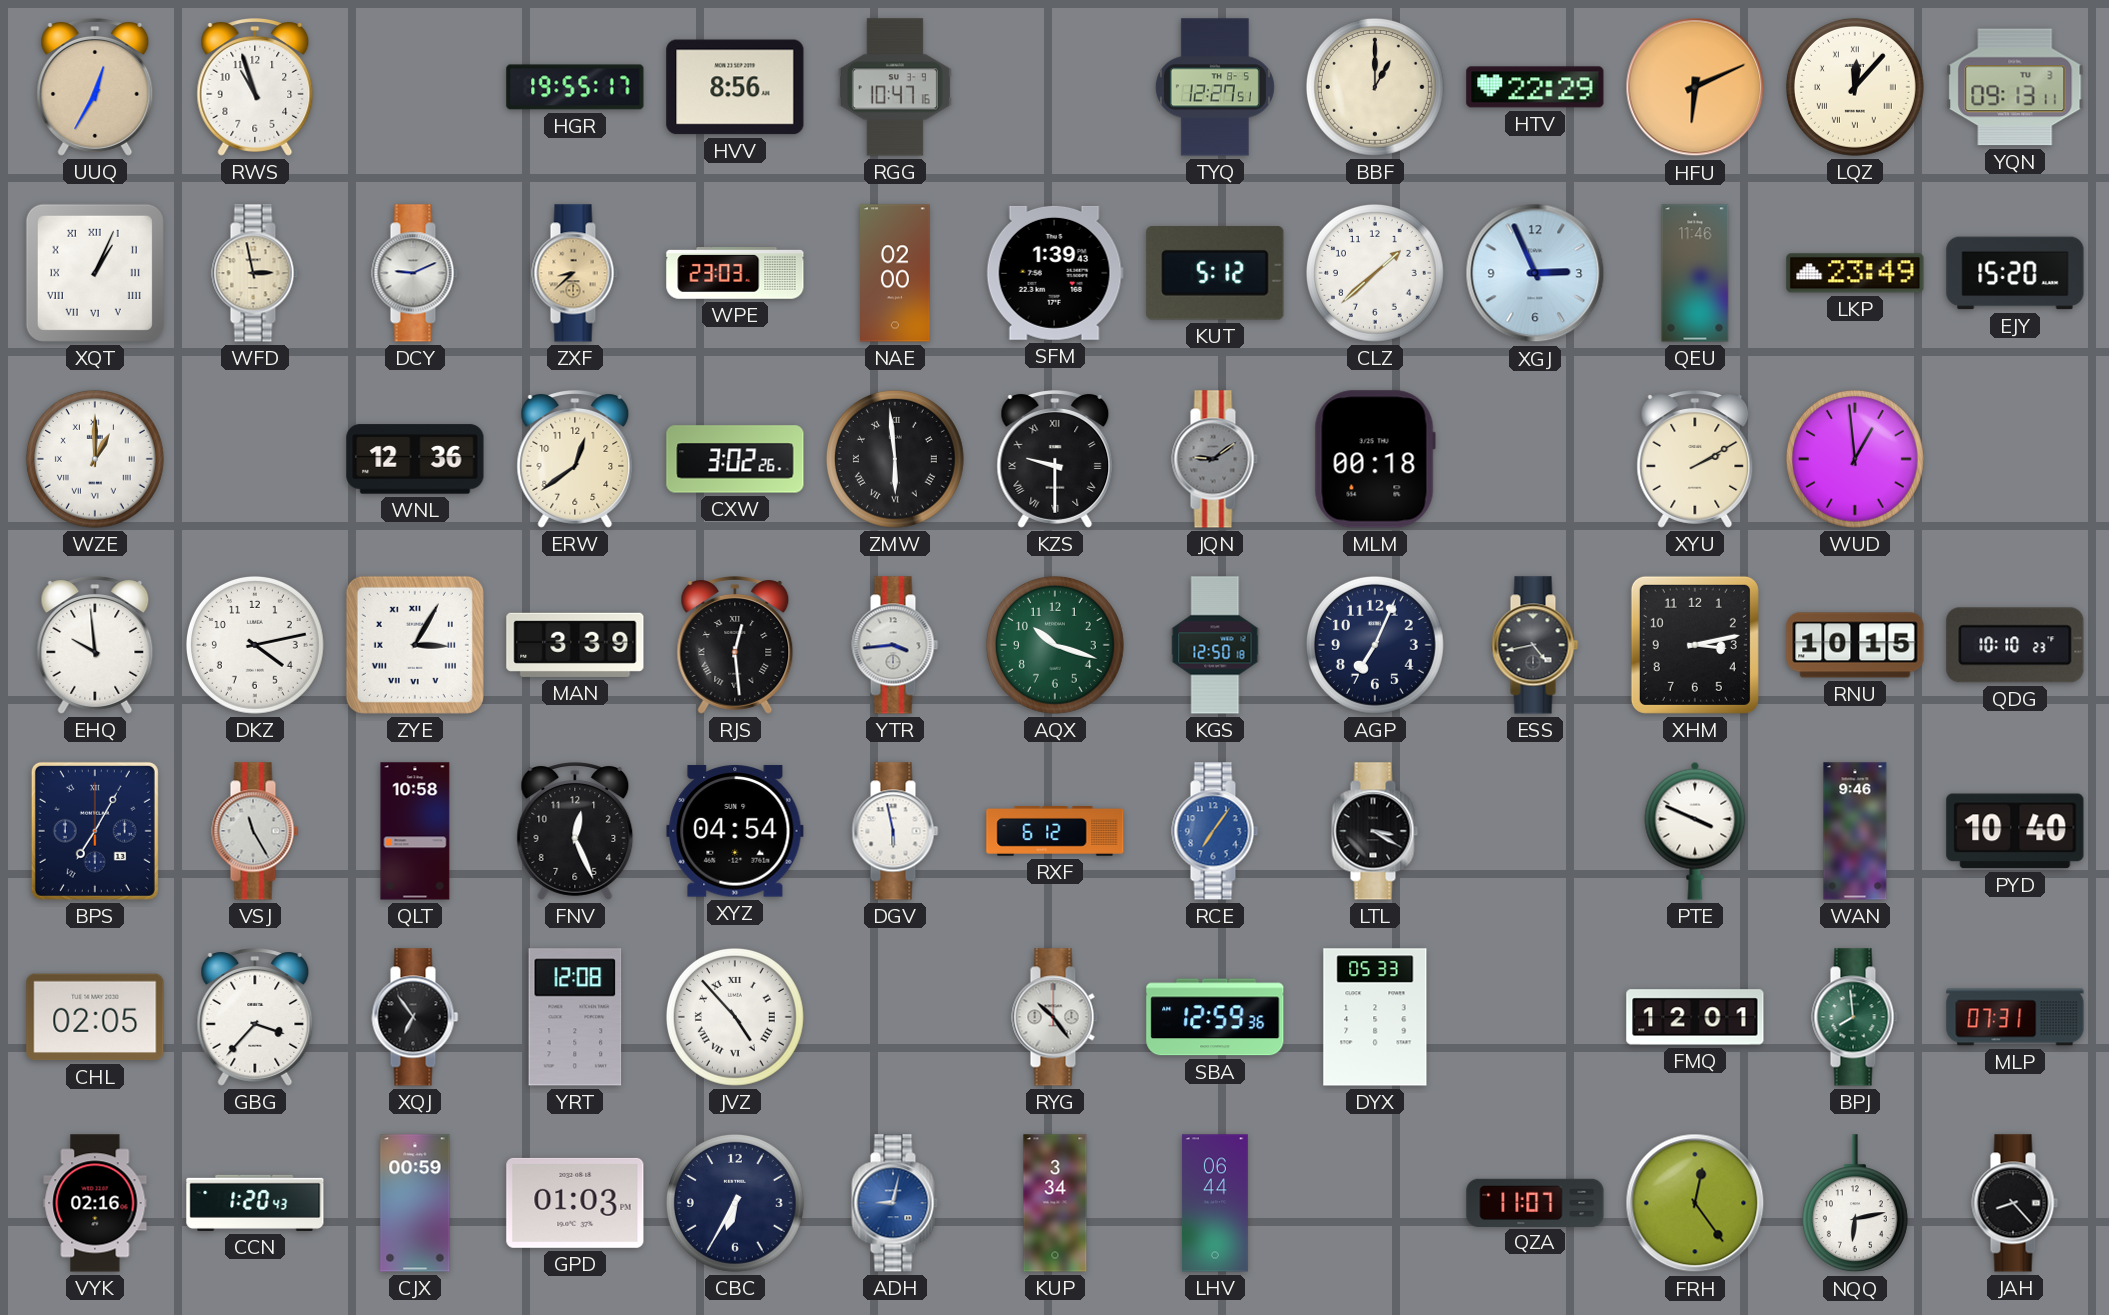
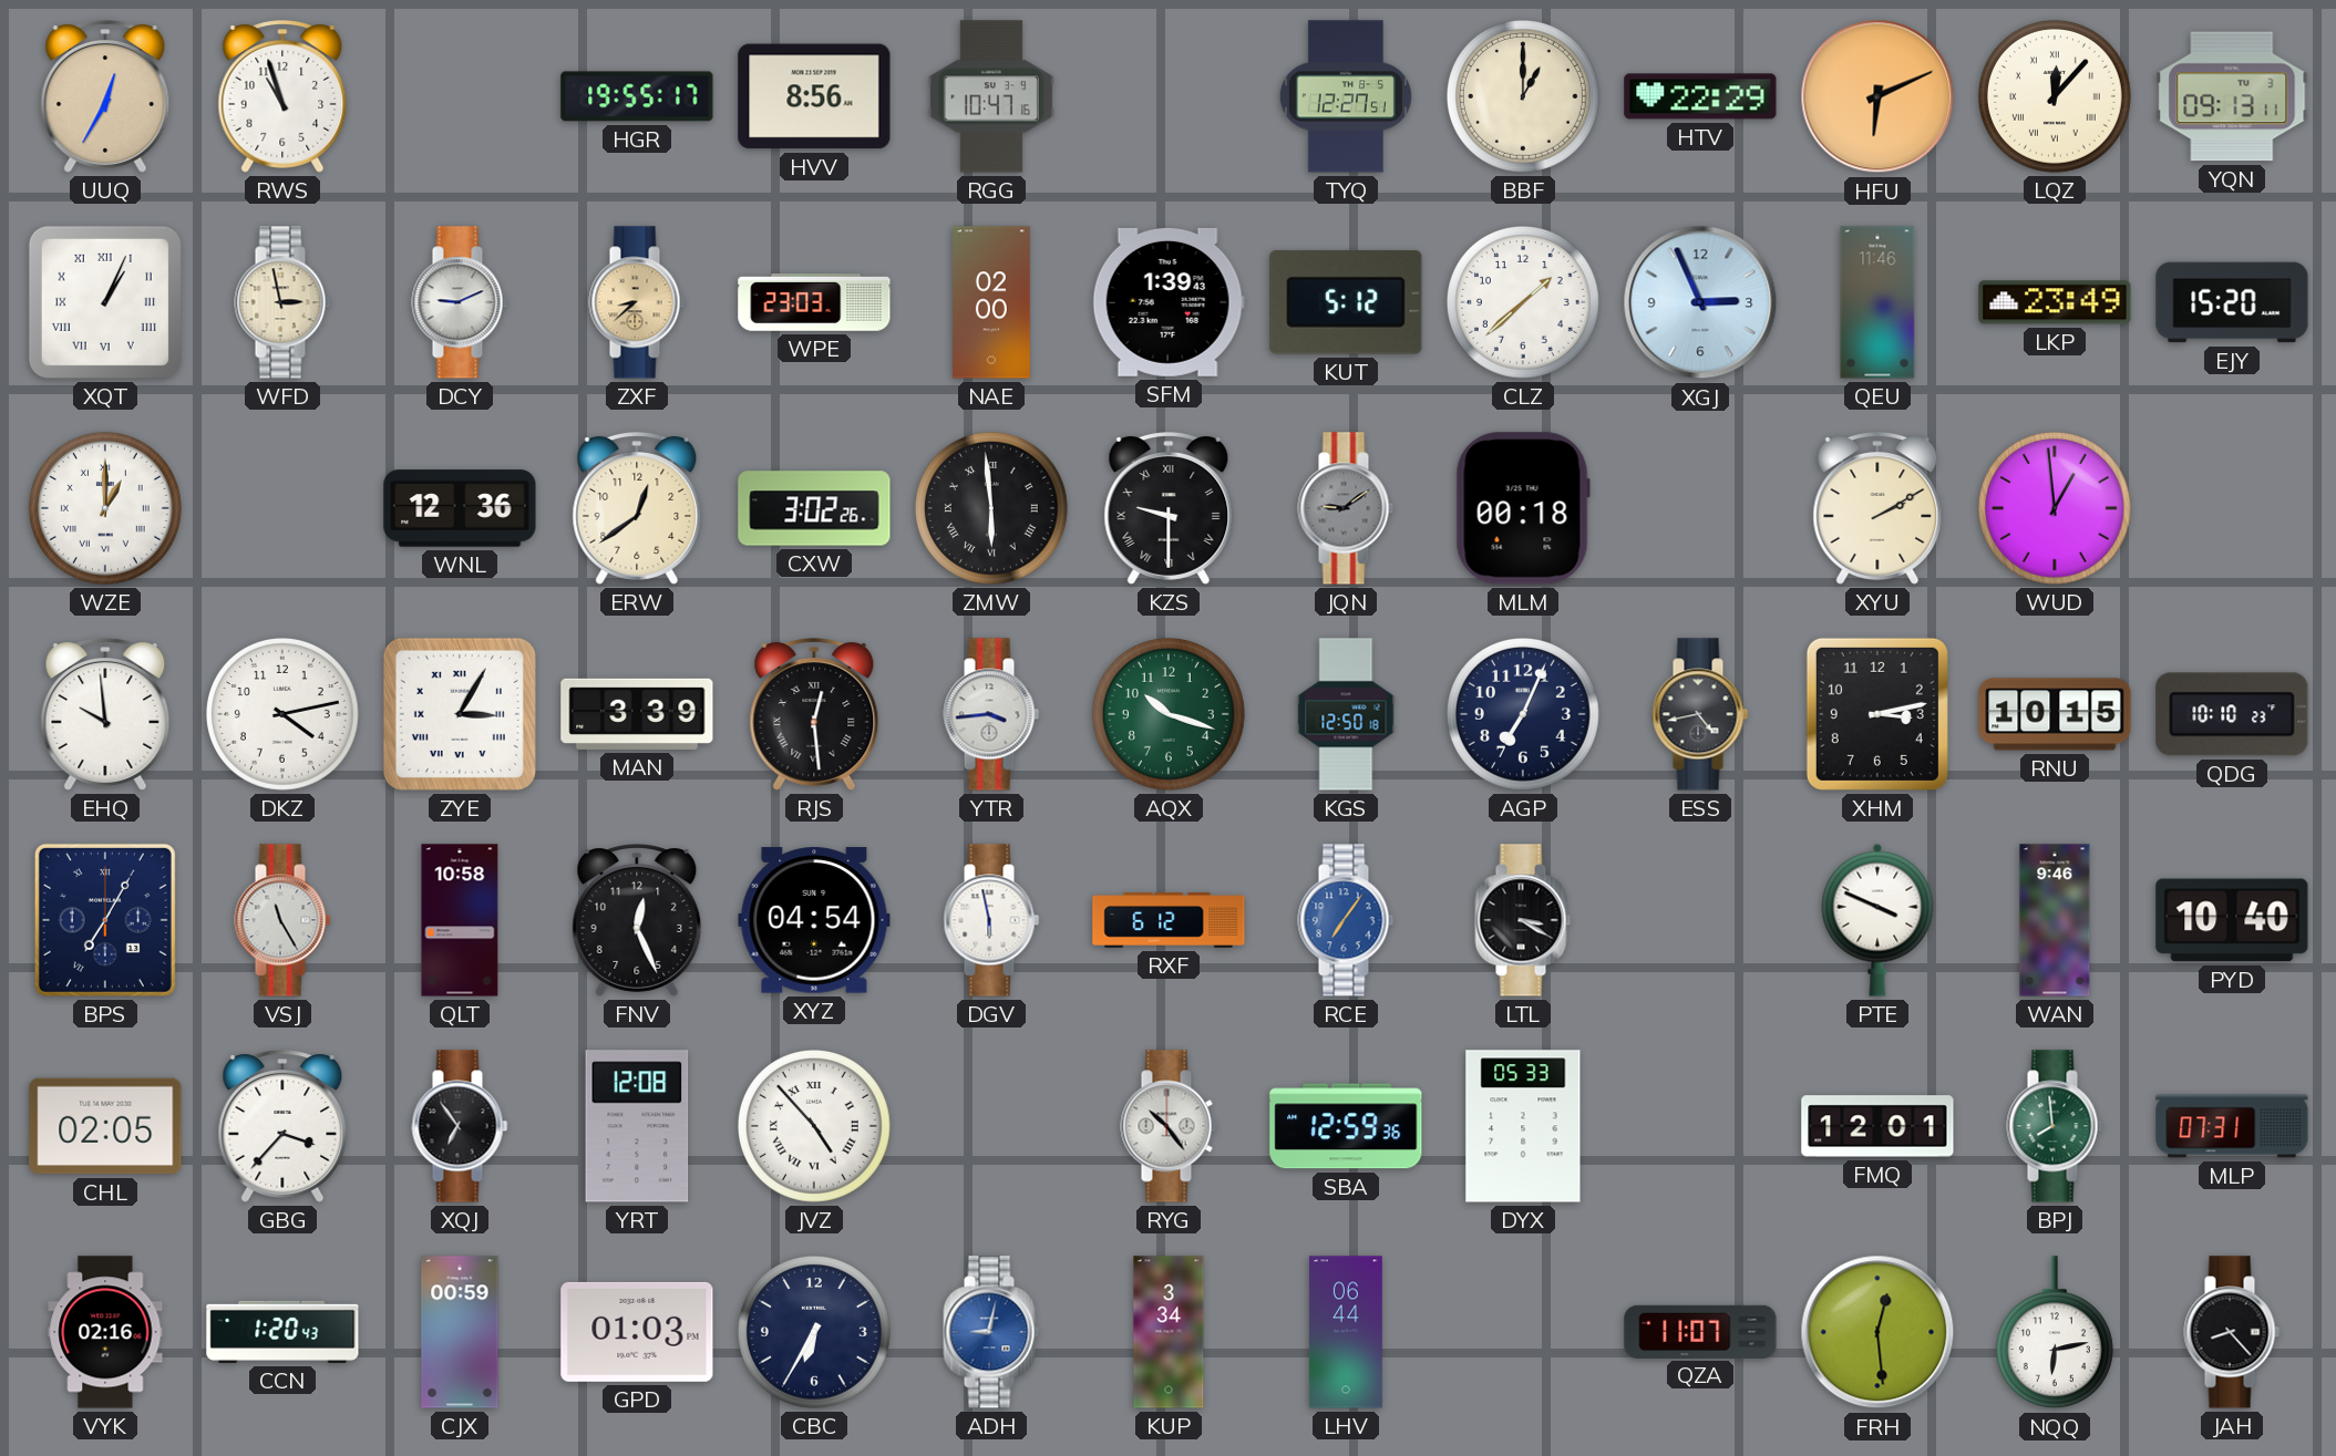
FRH: 12:24 -> 12:29 (1877, 1332)
